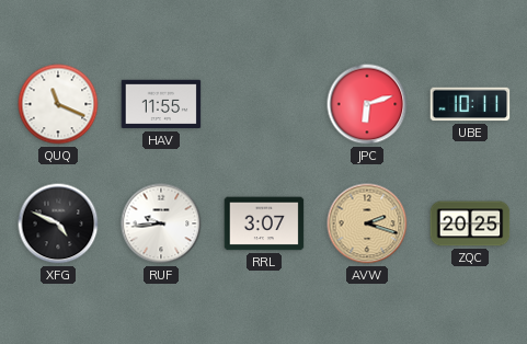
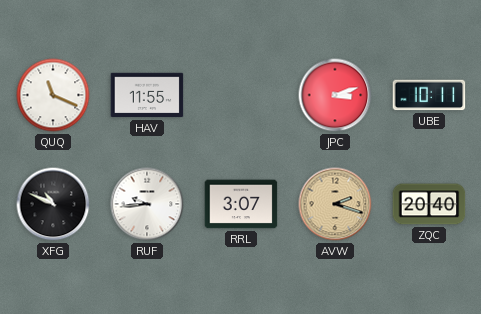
JPC: 6:12 -> 3:12 (335, 95)
XFG: 4:49 -> 10:49 (53, 204)
ZQC: 20:25 -> 20:40 (429, 204)
